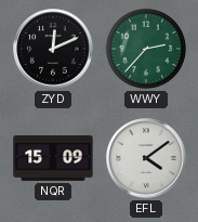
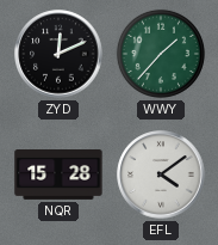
WWY: 2:37 -> 1:37 (161, 54)
NQR: 15:09 -> 15:28 (58, 176)
